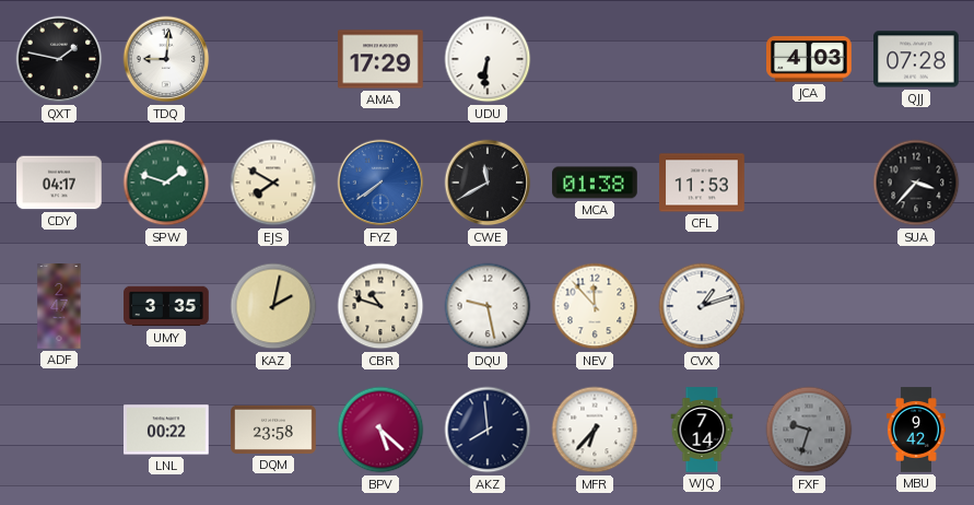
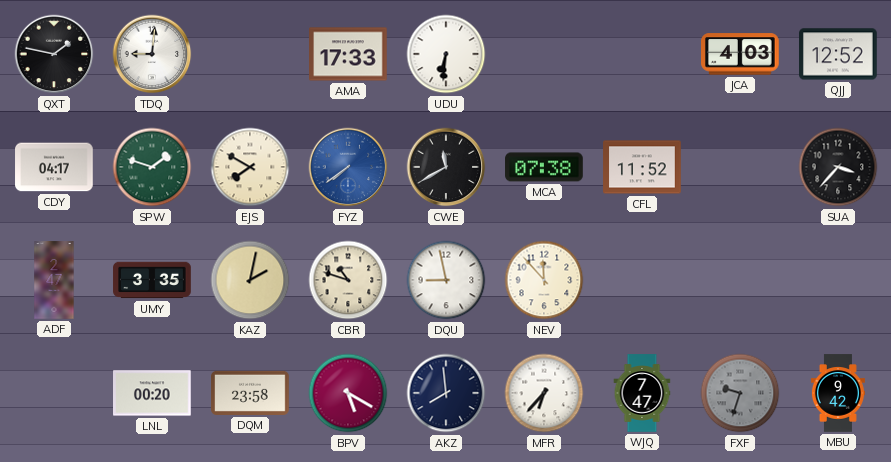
AMA: 17:29 -> 17:33 (348, 54)
QJJ: 07:28 -> 12:52 (838, 54)
MCA: 01:38 -> 07:38 (544, 167)
CFL: 11:53 -> 11:52 (642, 167)
DQU: 9:28 -> 8:58 (446, 280)
CVX: 1:12 -> none (702, 306)
LNL: 00:22 -> 00:20 (152, 393)
BPV: 5:22 -> 5:20 (348, 393)
WJQ: 7:14 -> 7:47 (642, 393)
